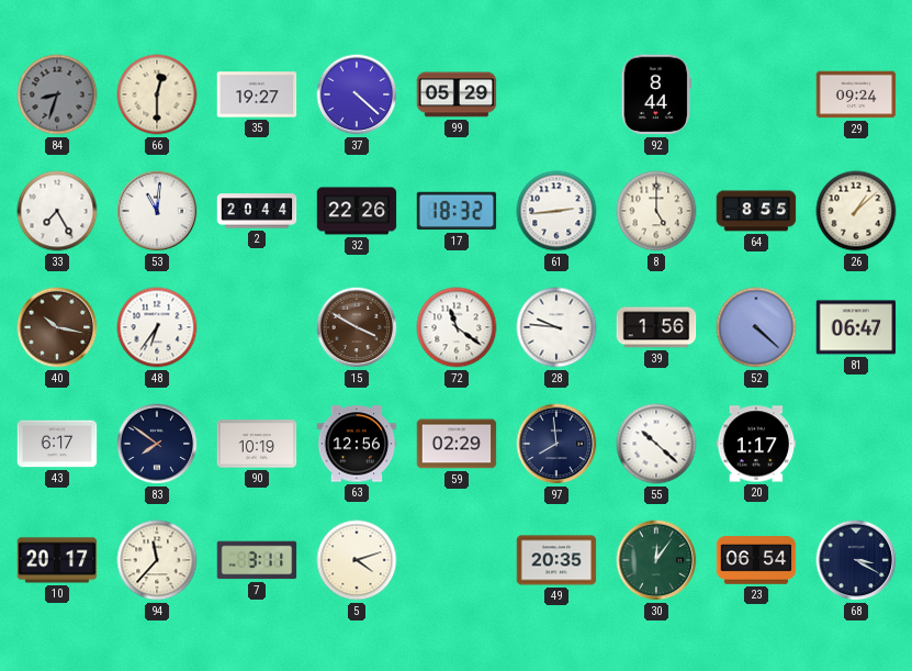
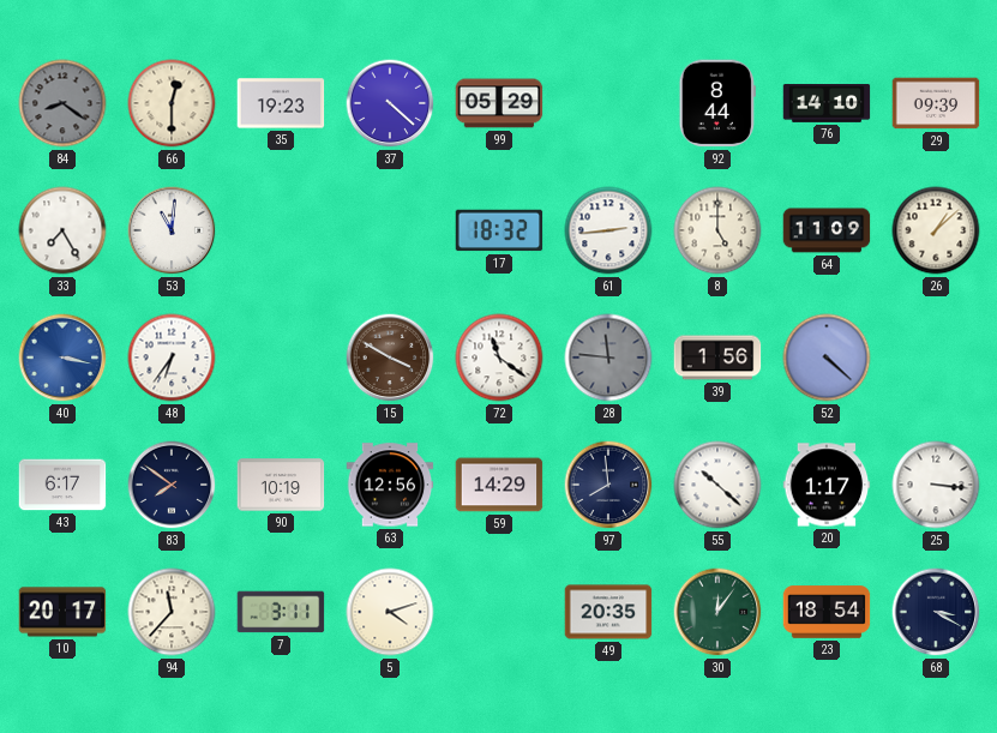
84: 8:33 -> 8:21 (62, 103)
35: 19:27 -> 19:23 (281, 103)
76: none -> 14:10 (827, 104)
29: 09:24 -> 09:39 (936, 103)
2: 20:44 -> none (257, 211)
32: 22:26 -> none (357, 211)
64: 8:55 -> 11:09 (827, 230)
40: 10:17 -> 3:17 (62, 358)
40 dial: brown -> blue (62, 358)
28: 9:46 -> 11:46 (608, 358)
28 dial: white -> grey (608, 358)
81: 06:47 -> none (856, 327)
59: 02:29 -> 14:29 (499, 485)
25: none -> 3:16 (936, 485)
23: 06:54 -> 18:54 (827, 612)
